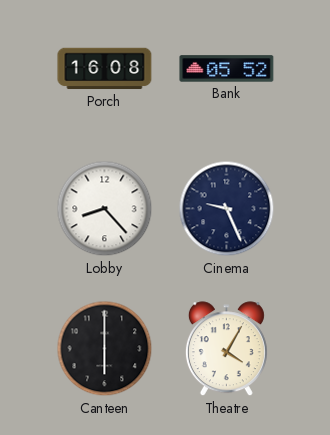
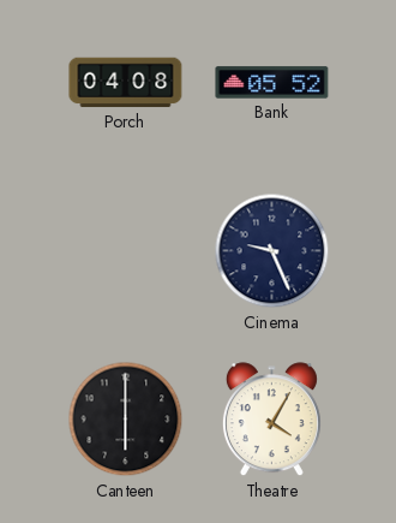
Porch: 16:08 -> 04:08 (126, 83)
Lobby: 8:23 -> none (105, 209)
